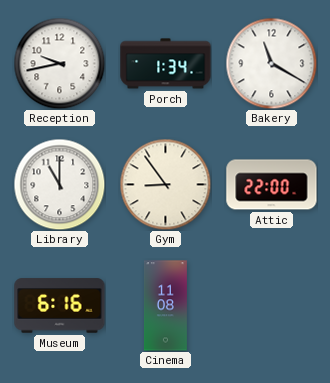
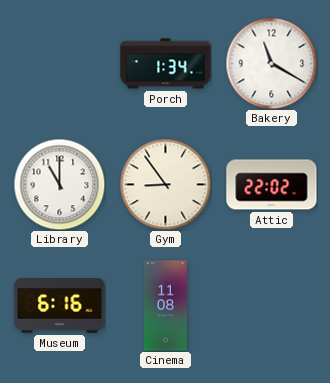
Reception: 9:43 -> none (59, 63)
Attic: 22:00 -> 22:02 (272, 185)
